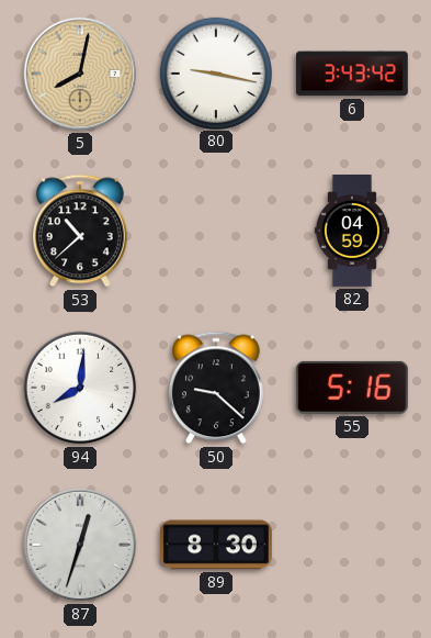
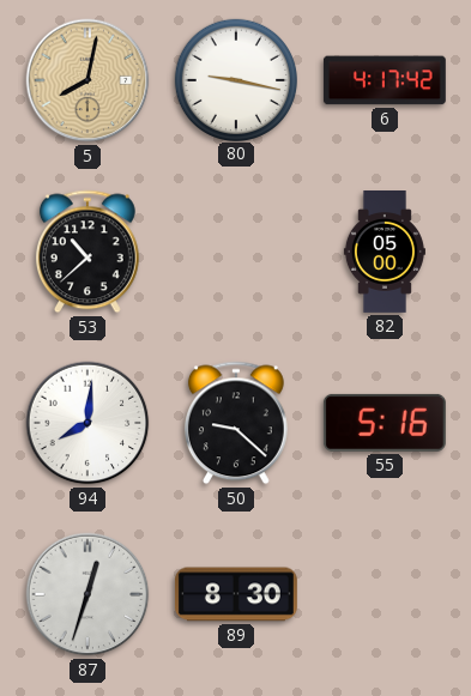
6: 3:43 -> 4:17 (385, 80)
82: 04:59 -> 05:00 (385, 253)
